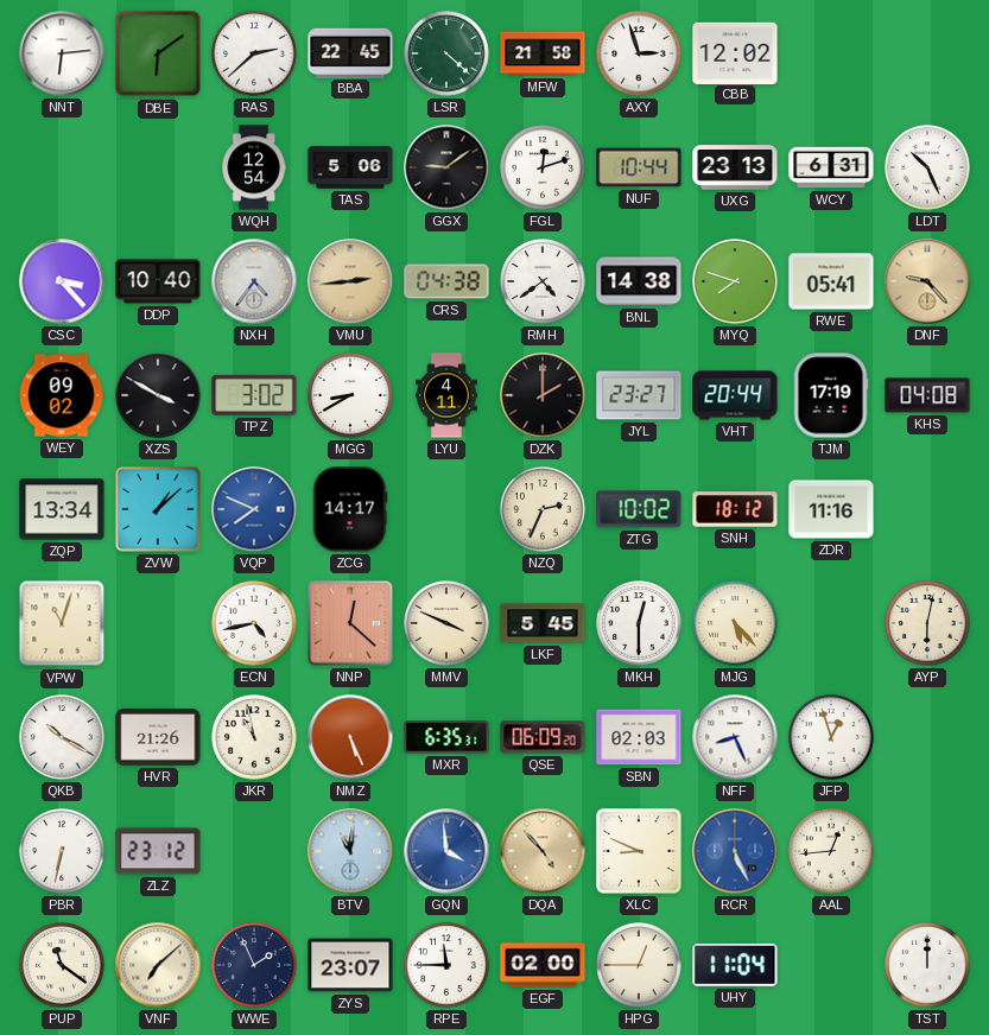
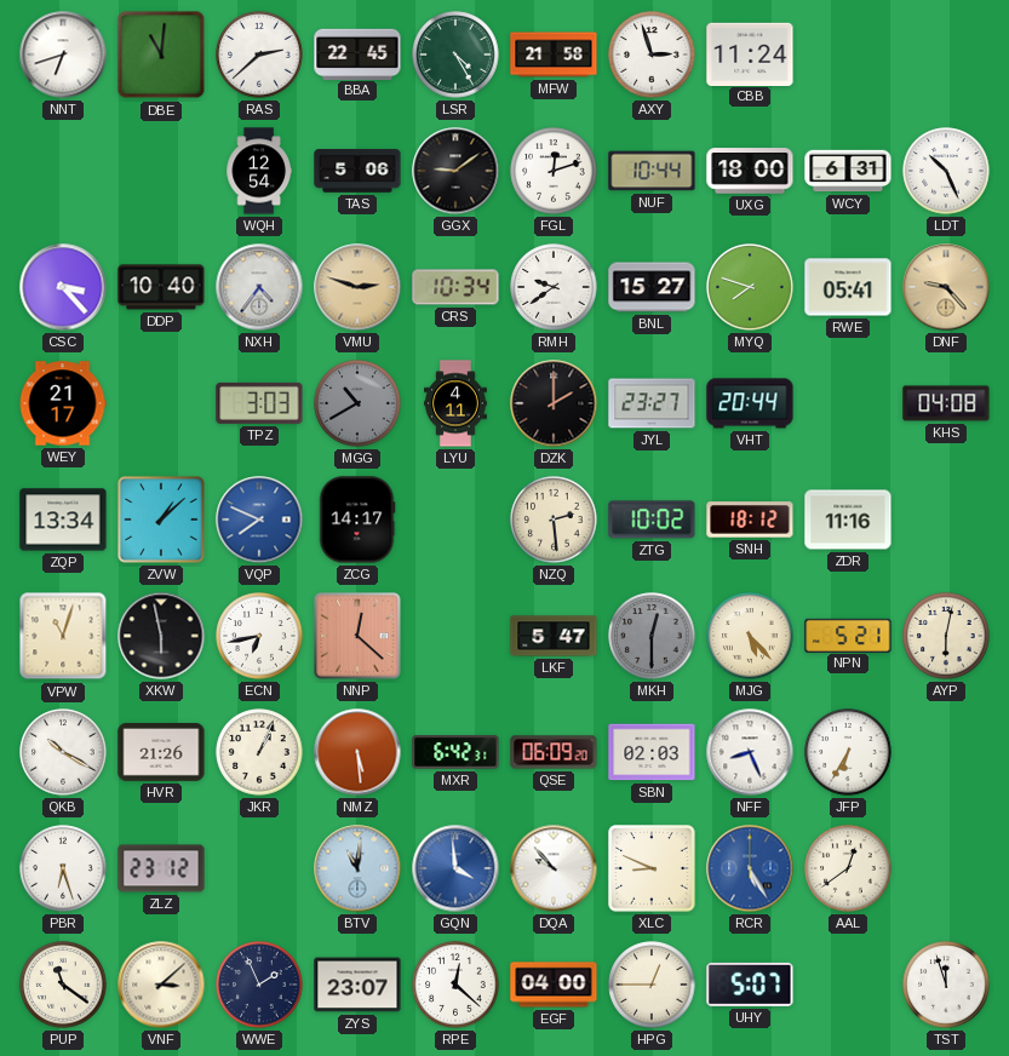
NNT: 6:14 -> 6:42 (63, 54)
DBE: 6:09 -> 11:01 (161, 54)
LSR: 4:22 -> 4:25 (455, 54)
CBB: 12:02 -> 11:24 (750, 53)
UXG: 23:13 -> 18:00 (750, 171)
VMU: 2:44 -> 2:48 (357, 287)
CRS: 04:38 -> 10:34 (455, 287)
RMH: 4:39 -> 9:39 (554, 287)
BNL: 14:38 -> 15:27 (652, 287)
WEY: 09:02 -> 21:17 (63, 403)
XZS: 3:50 -> none (158, 395)
TPZ: 3:02 -> 3:03 (259, 403)
MGG: 8:40 -> 10:40 (357, 403)
MGG dial: white -> grey (357, 403)
TJM: 17:19 -> none (831, 395)
NZQ: 2:34 -> 2:29 (554, 520)
XKW: none -> 5:58 (161, 636)
ECN: 4:43 -> 6:43 (259, 636)
MMV: 3:49 -> none (446, 623)
LKF: 5:45 -> 5:47 (554, 636)
MKH dial: white -> grey (652, 636)
NPN: none -> 5:21 (848, 635)
JKR: 10:58 -> 1:04 (259, 752)
NMZ: 5:26 -> 5:29 (357, 752)
MXR: 6:35 -> 6:42 (455, 752)
JFP: 12:57 -> 6:35 (848, 752)
PBR: 6:32 -> 6:27 (63, 868)
DQA: 4:53 -> 9:53 (554, 868)
DQA dial: champagne -> white (554, 868)
RCR: 5:26 -> 5:25 (750, 868)
AAL: 12:44 -> 12:39 (848, 868)
VNF: 7:08 -> 3:08 (161, 985)
RPE: 11:45 -> 12:22 (455, 985)
EGF: 02:00 -> 04:00 (554, 985)
UHY: 11:04 -> 5:07 (750, 985)
TST: 12:00 -> 11:57 (946, 985)
